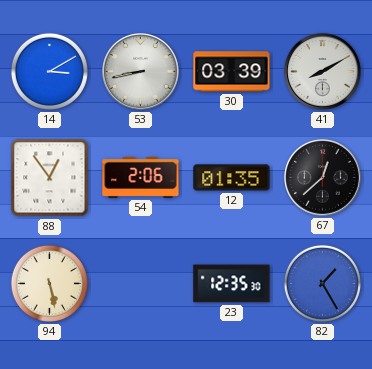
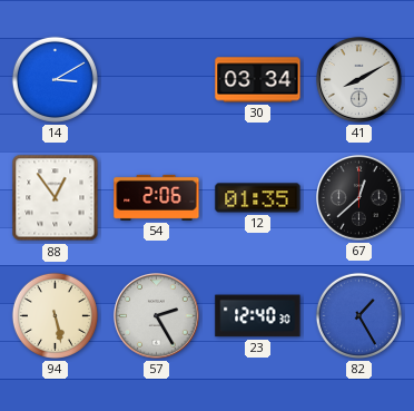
53: 8:43 -> none (141, 72)
30: 03:39 -> 03:34 (258, 80)
57: none -> 2:25 (157, 316)
23: 12:35 -> 12:40 (258, 316)
